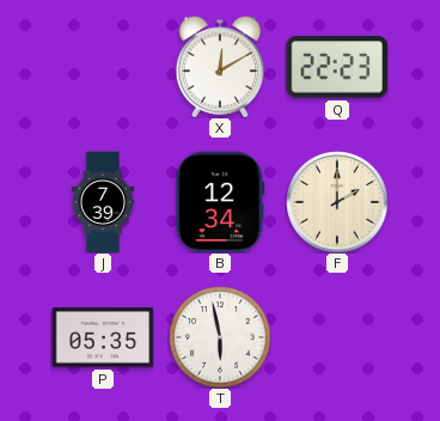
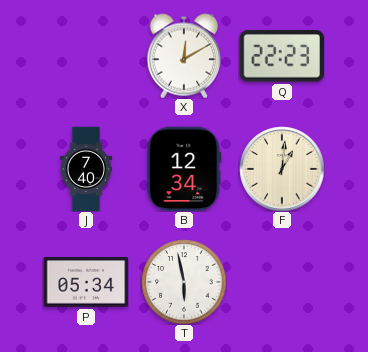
J: 7:39 -> 7:40 (86, 169)
F: 2:00 -> 1:01 (282, 169)
P: 05:35 -> 05:34 (86, 282)
